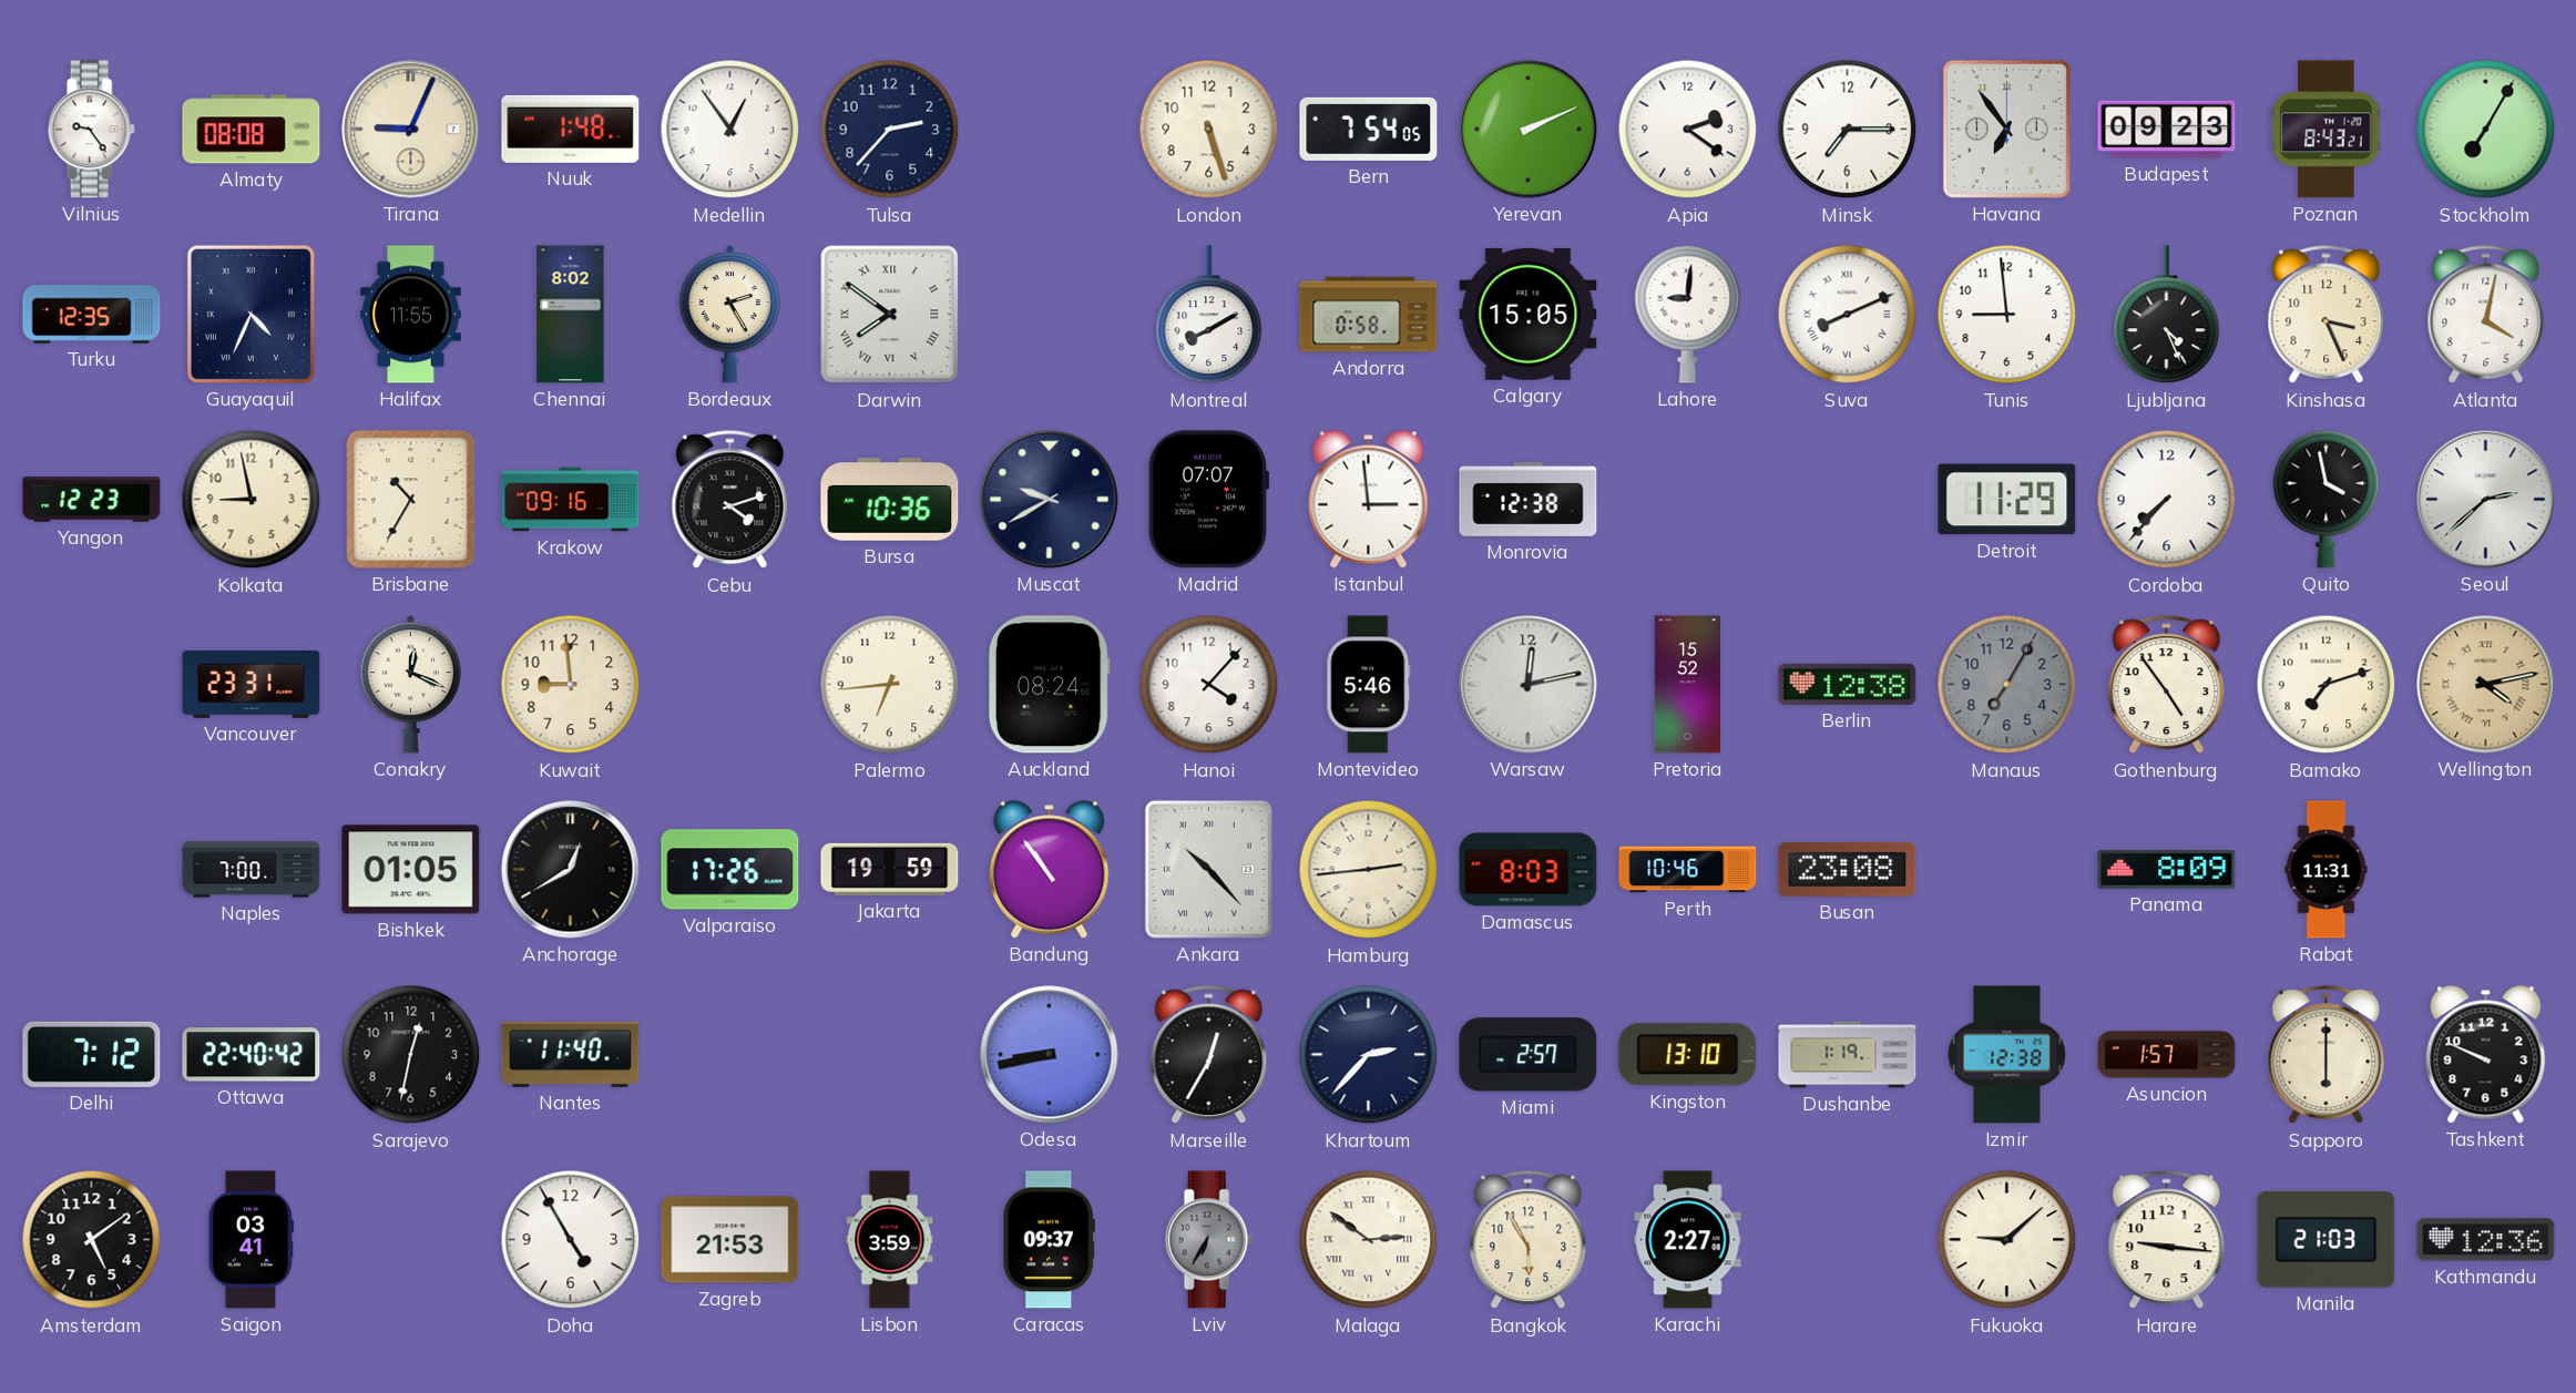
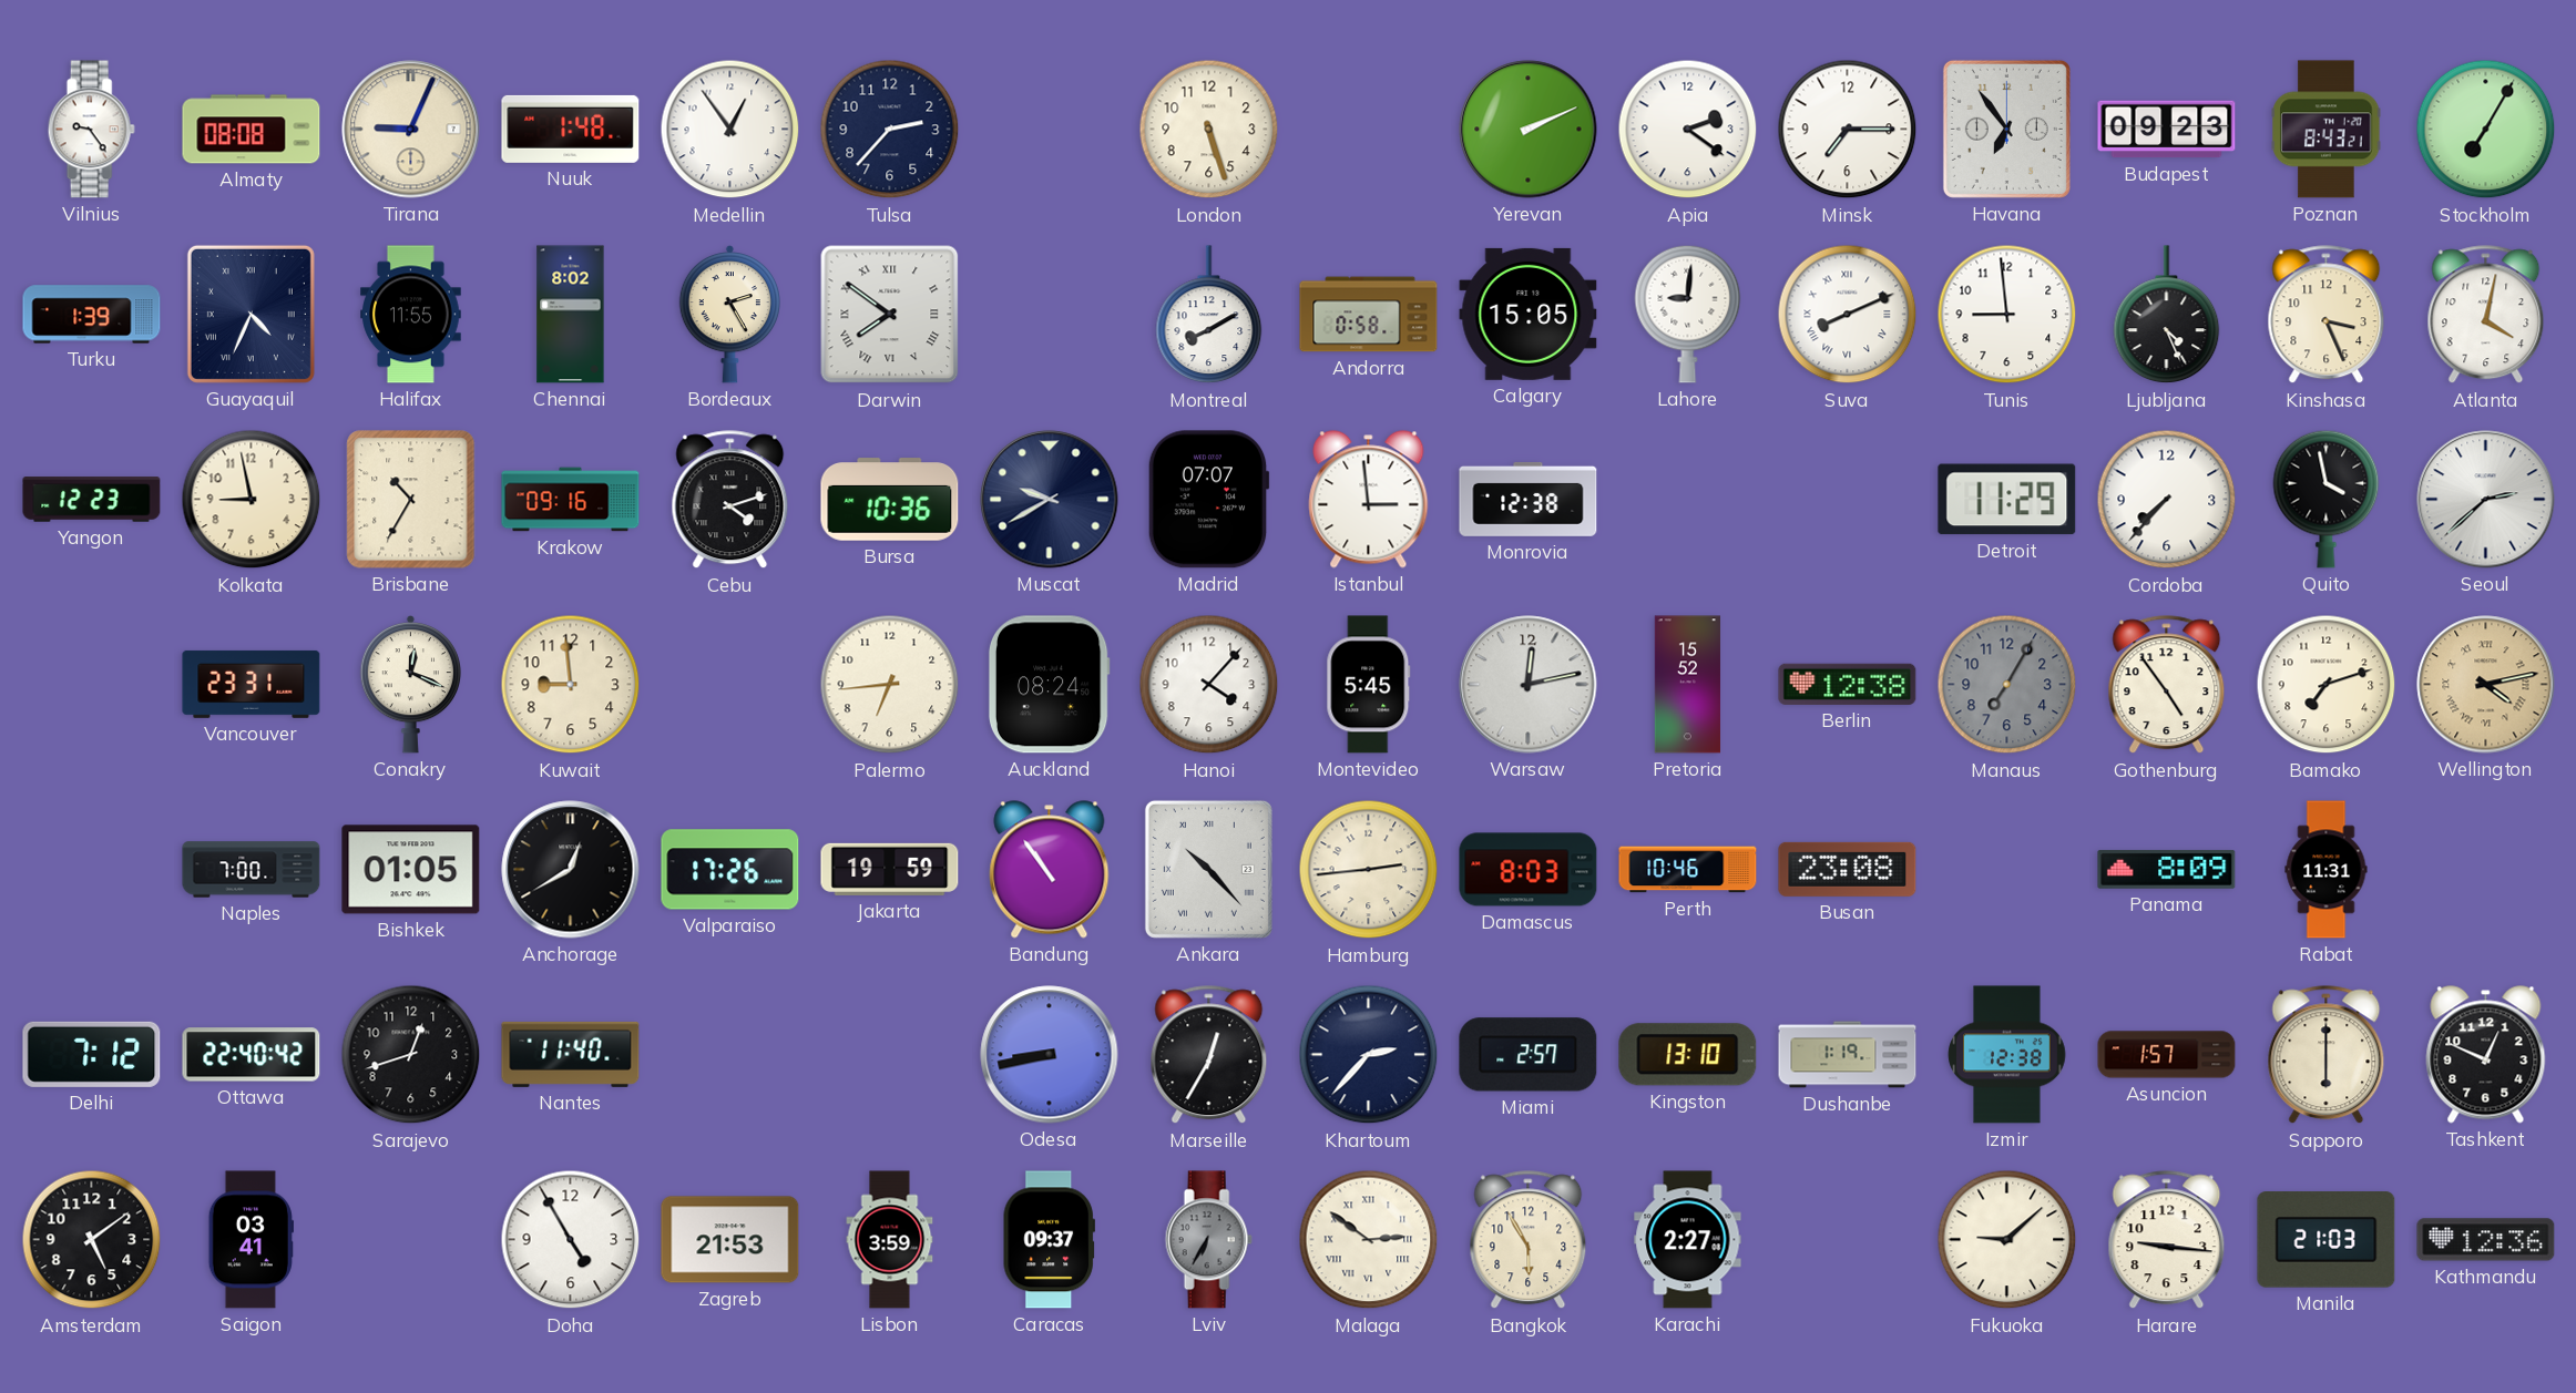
Bern: 7:54 -> none (1369, 129)
Turku: 12:35 -> 1:39 (92, 315)
Montevideo: 5:46 -> 5:45 (1369, 685)
Sarajevo: 12:32 -> 12:42 (411, 1055)
Tashkent: 9:49 -> 12:49 (2486, 1055)
